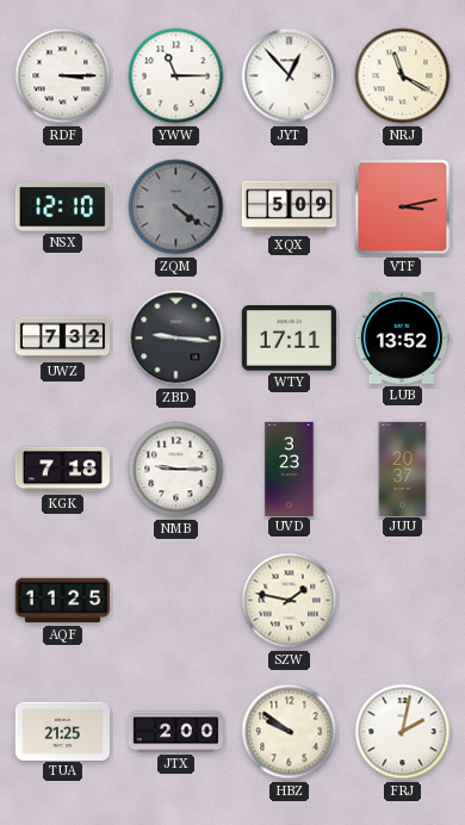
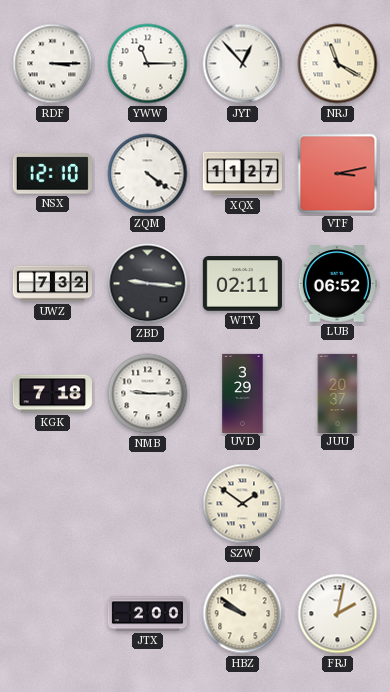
ZQM dial: grey -> white (148, 174)
XQX: 5:09 -> 11:27 (242, 174)
WTY: 17:11 -> 02:11 (242, 284)
LUB: 13:52 -> 06:52 (337, 284)
UVD: 3:23 -> 3:29 (243, 393)
AQF: 11:25 -> none (62, 601)
SZW: 1:47 -> 1:51 (243, 504)
TUA: 21:25 -> none (62, 731)
